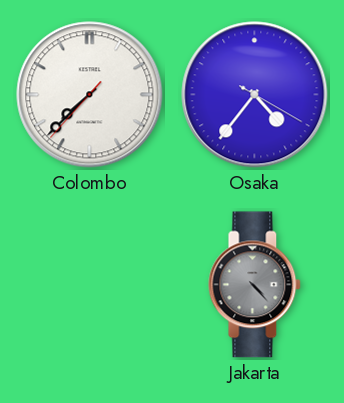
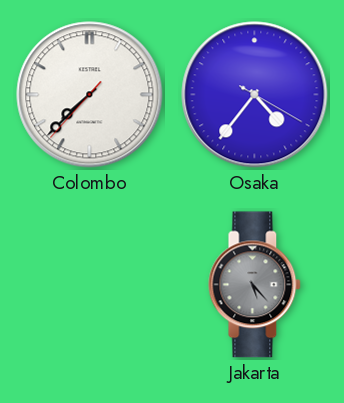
Jakarta: 4:23 -> 5:23 (255, 285)
